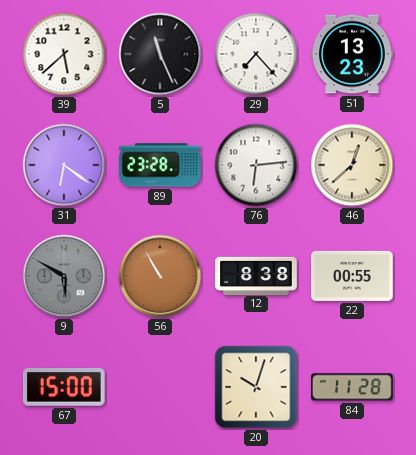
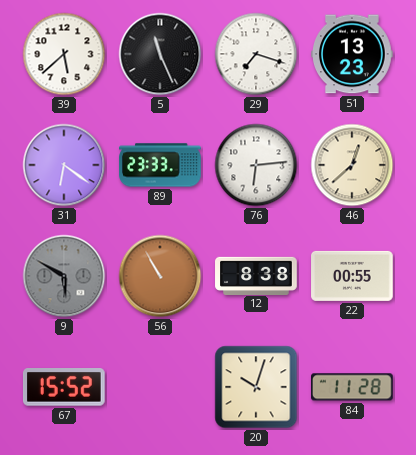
29: 7:23 -> 7:18 (256, 54)
89: 23:28 -> 23:33 (160, 165)
67: 15:00 -> 15:52 (64, 387)
